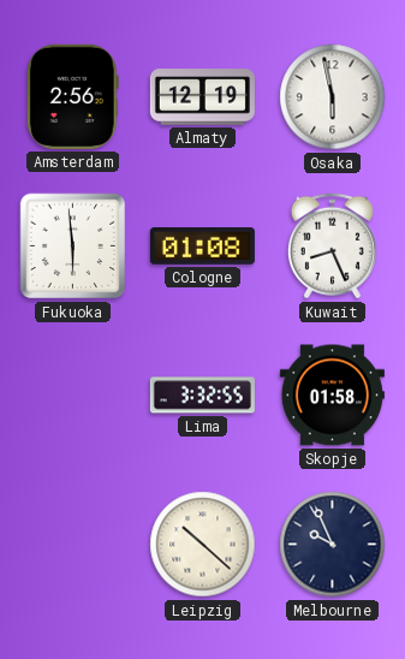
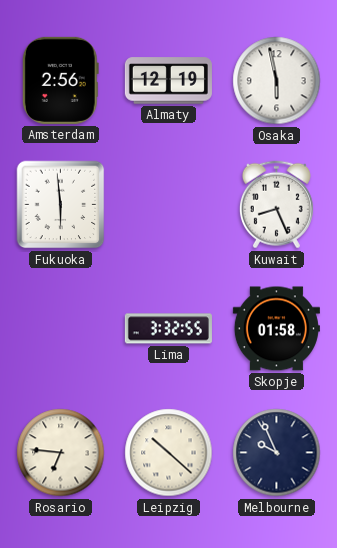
Cologne: 01:08 -> none (202, 247)
Rosario: none -> 6:46 (61, 453)
